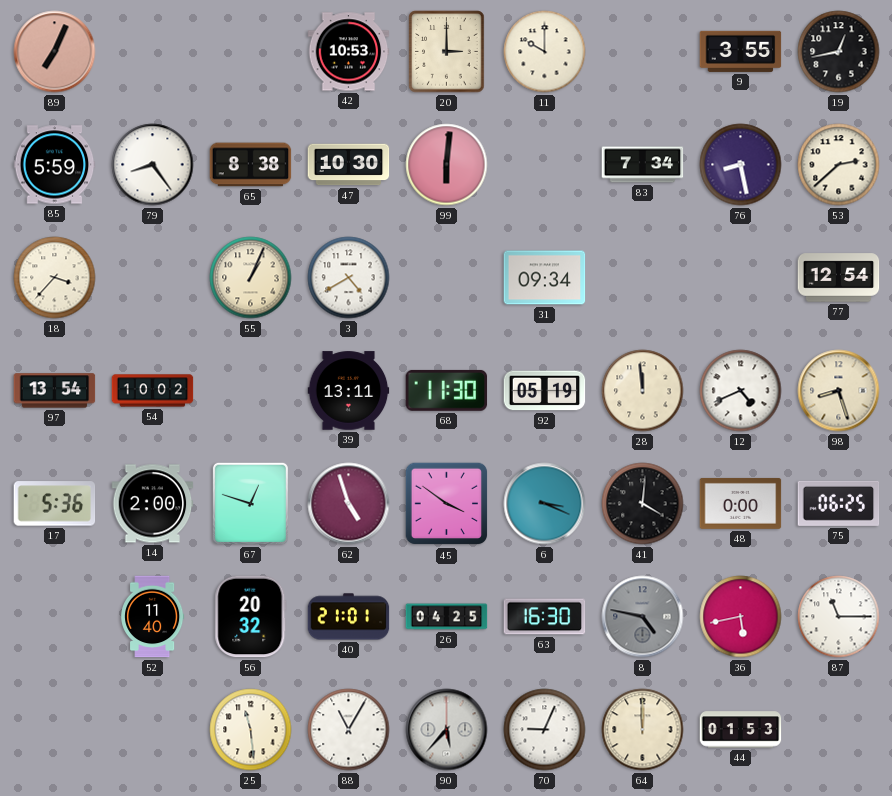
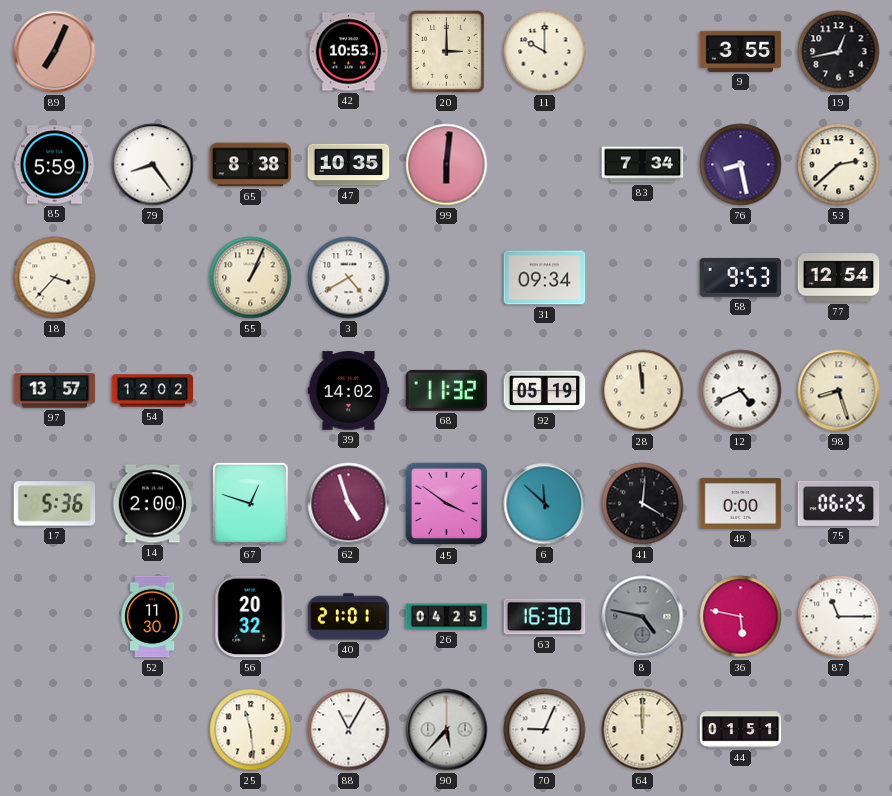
47: 10:30 -> 10:35 (349, 165)
58: none -> 9:53 (741, 278)
97: 13:54 -> 13:57 (55, 391)
54: 10:02 -> 12:02 (153, 391)
39: 13:11 -> 14:02 (349, 391)
68: 11:30 -> 11:32 (447, 390)
6: 3:19 -> 11:52 (545, 504)
52: 11:40 -> 11:30 (153, 617)
36: 5:43 -> 5:47 (741, 617)
44: 01:53 -> 01:51 (741, 730)
